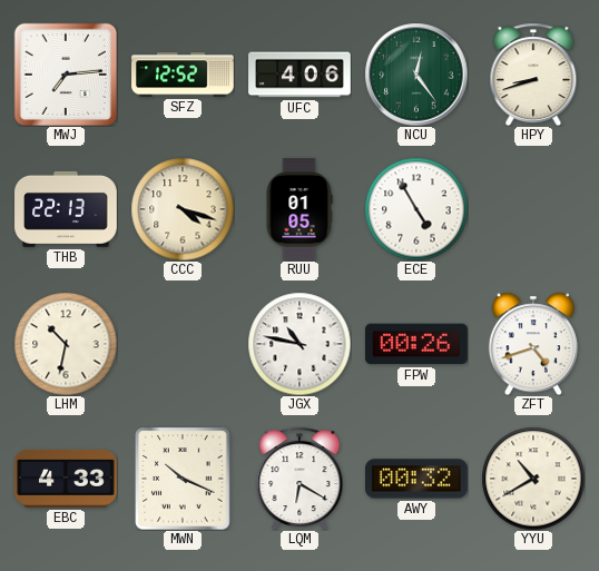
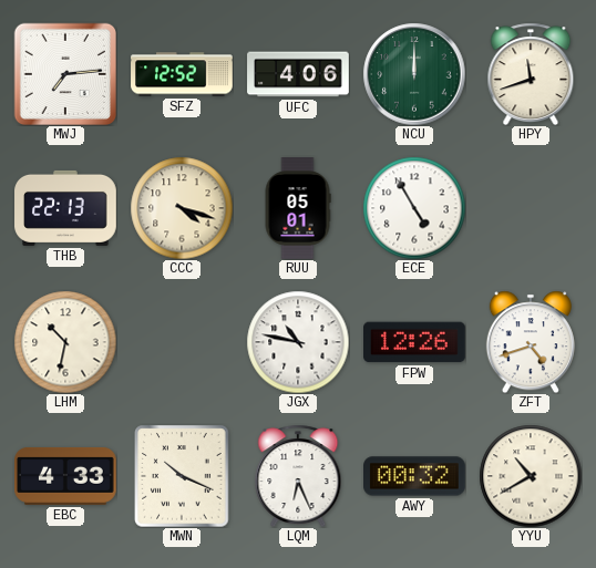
NCU: 12:24 -> 12:00 (414, 74)
HPY: 8:42 -> 11:42 (531, 74)
RUU: 01:05 -> 05:01 (298, 208)
FPW: 00:26 -> 12:26 (415, 342)
LQM: 6:20 -> 6:26 (298, 476)
